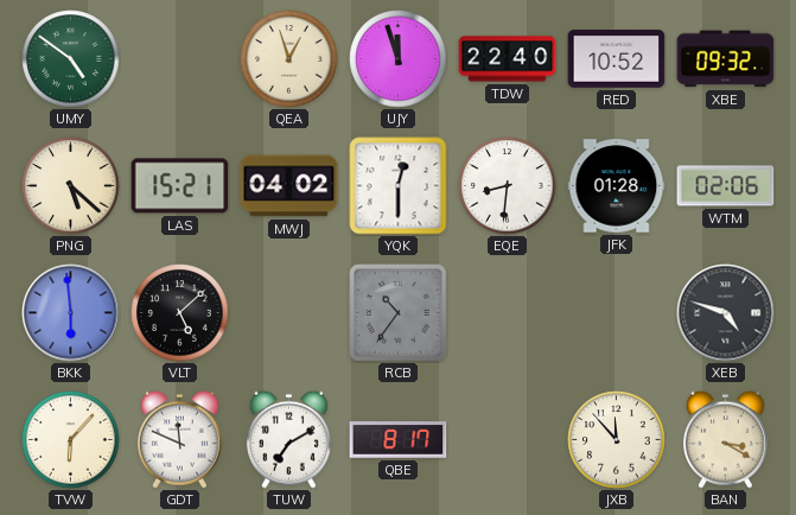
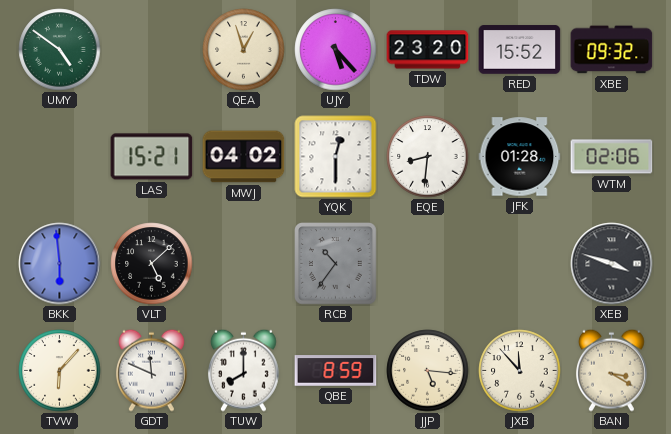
UJY: 11:57 -> 5:23 (336, 50)
TDW: 22:40 -> 23:20 (428, 50)
RED: 10:52 -> 15:52 (520, 50)
PNG: 5:22 -> none (71, 186)
XEB: 4:48 -> 3:48 (612, 264)
TUW: 7:10 -> 8:00 (243, 370)
QBE: 8:17 -> 8:59 (336, 371)
JJP: none -> 5:16 (428, 371)
